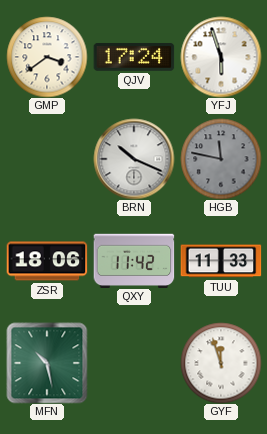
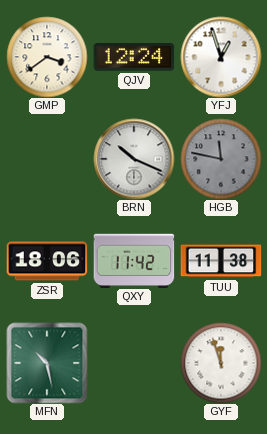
QJV: 17:24 -> 12:24 (134, 57)
YFJ: 5:57 -> 12:57 (221, 57)
TUU: 11:33 -> 11:38 (221, 261)
